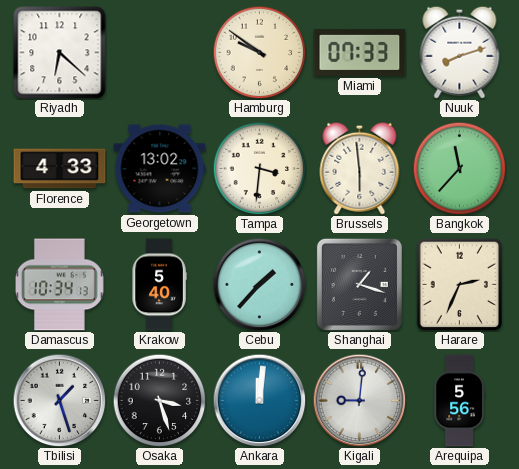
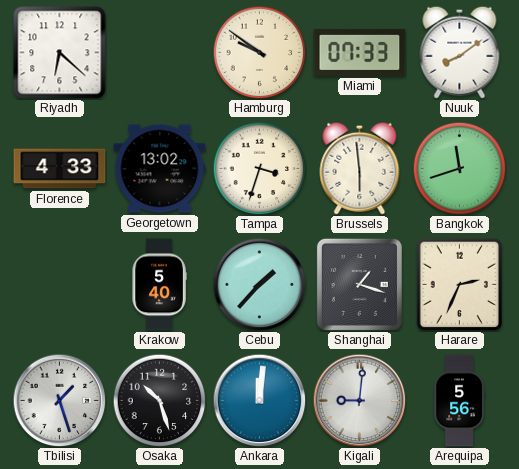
Nuuk: 8:12 -> 8:09 (460, 52)
Tampa: 3:31 -> 3:33 (259, 168)
Bangkok: 11:37 -> 11:42 (459, 168)
Damascus: 10:34 -> none (59, 285)
Osaka: 3:27 -> 10:27 (159, 400)
